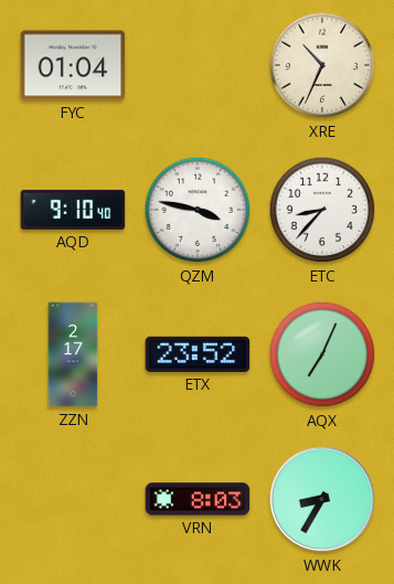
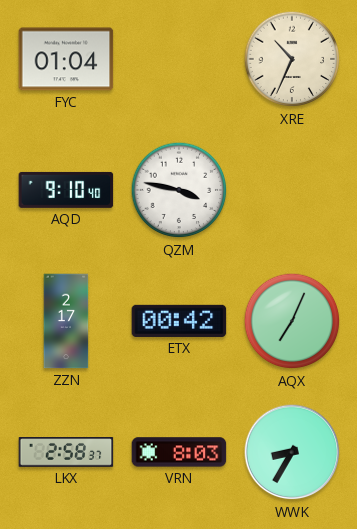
ETC: 8:37 -> none (322, 210)
ETX: 23:52 -> 00:42 (179, 321)
LKX: none -> 2:58 (66, 453)
